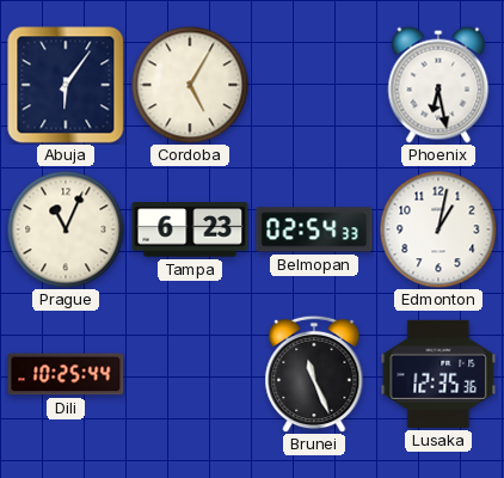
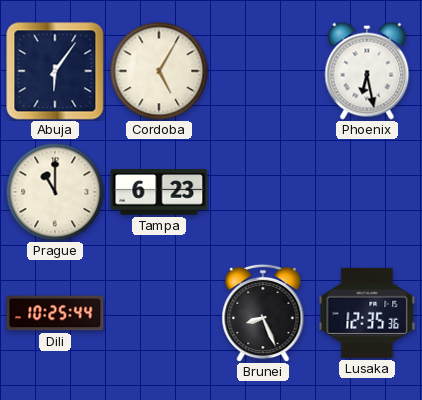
Prague: 11:04 -> 11:00 (55, 192)
Belmopan: 02:54 -> none (314, 229)
Edmonton: 1:02 -> none (438, 229)
Brunei: 11:26 -> 8:26 (263, 313)
